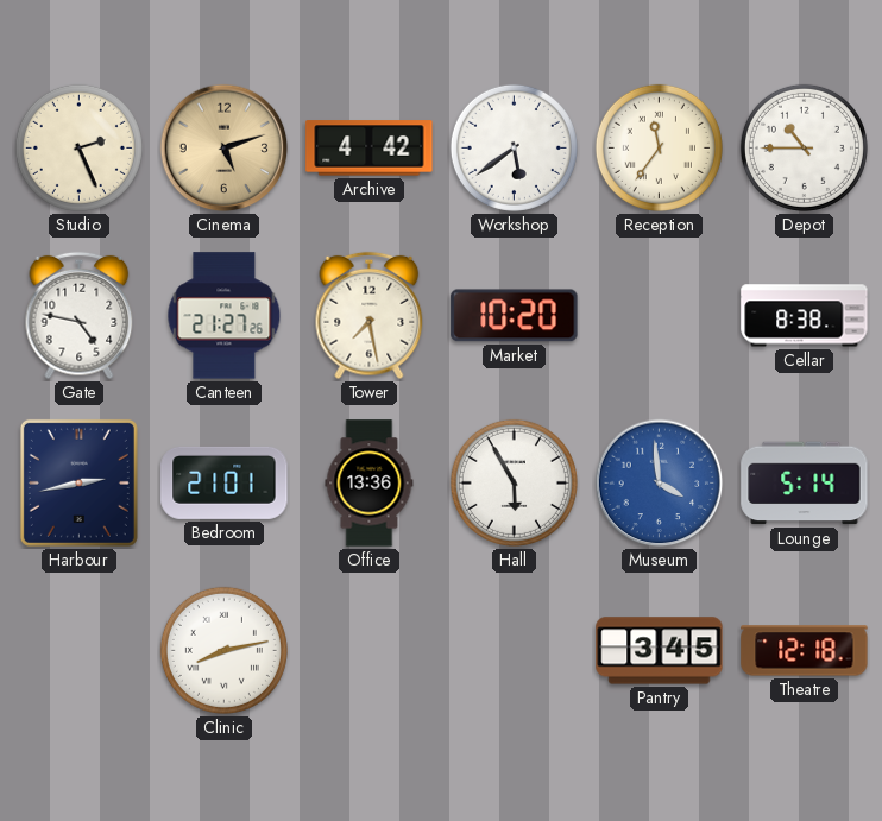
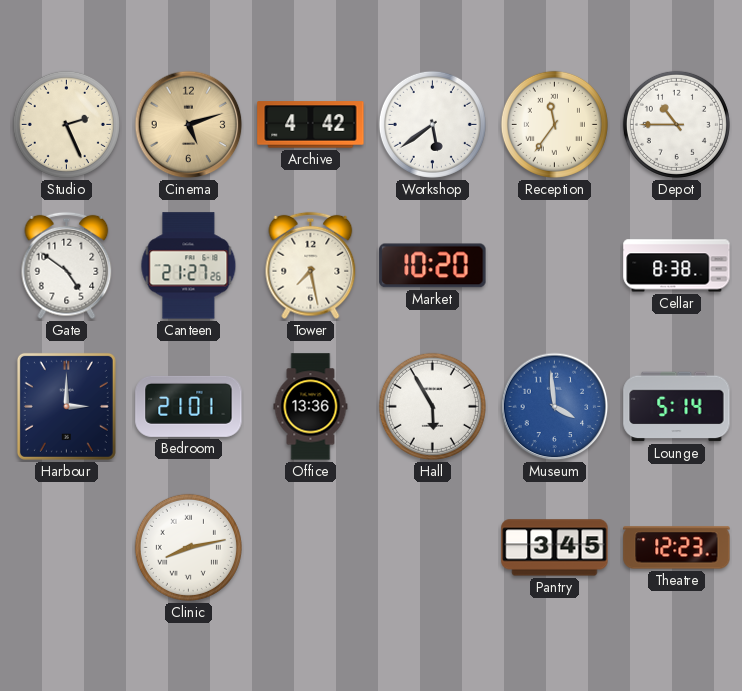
Gate: 4:47 -> 4:51 (67, 266)
Harbour: 2:43 -> 3:00 (66, 406)
Theatre: 12:18 -> 12:23 (677, 548)
